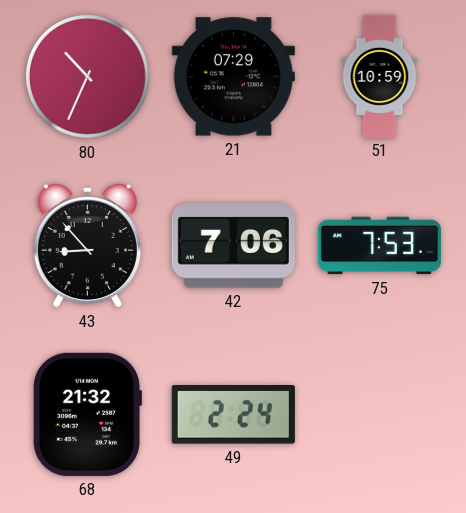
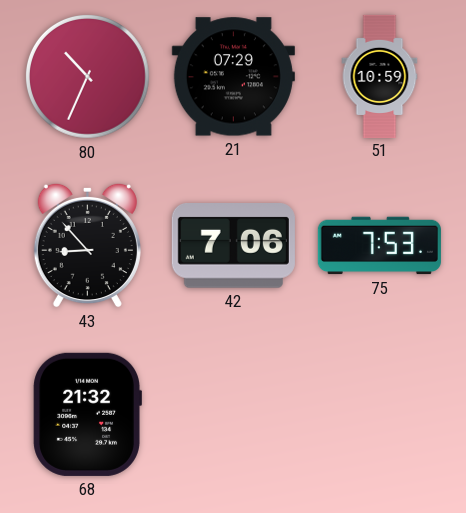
49: 2:24 -> none (233, 415)
